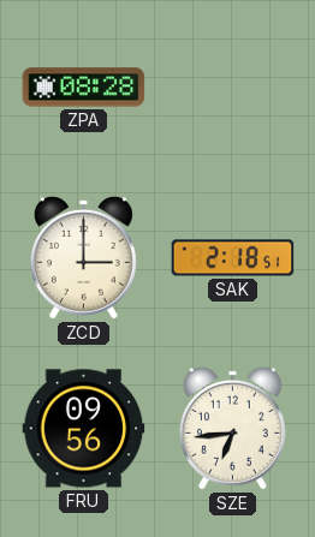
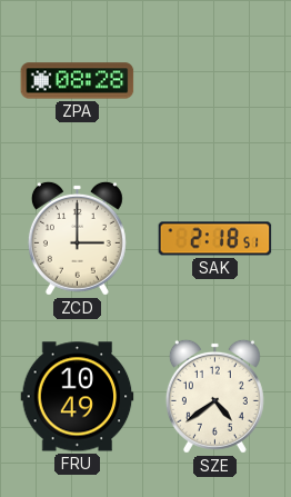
FRU: 09:56 -> 10:49 (78, 397)
SZE: 6:44 -> 4:39 (214, 396)
